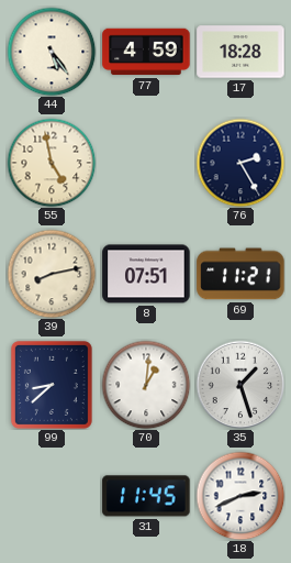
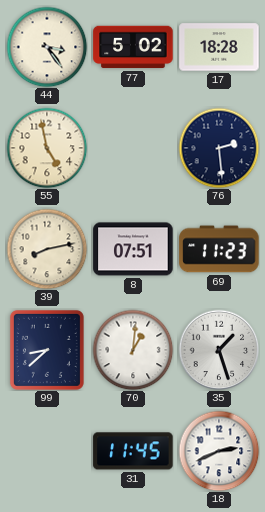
44: 5:24 -> 3:24 (47, 47)
77: 4:59 -> 5:02 (133, 47)
76: 2:25 -> 2:29 (219, 148)
69: 11:21 -> 11:23 (219, 249)
